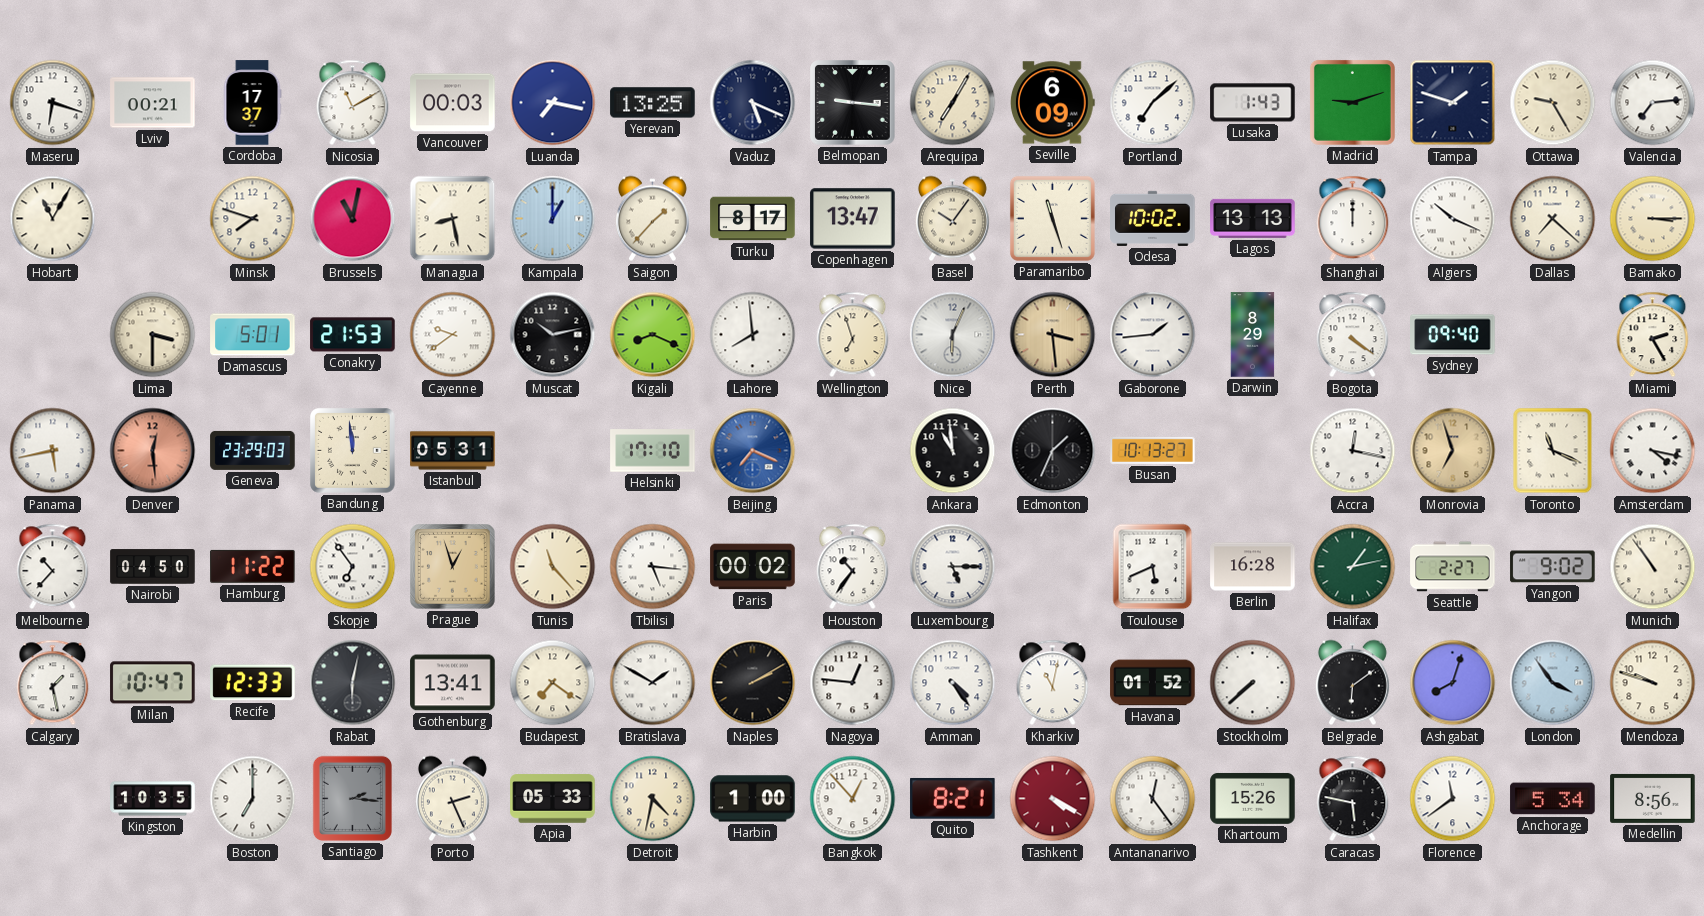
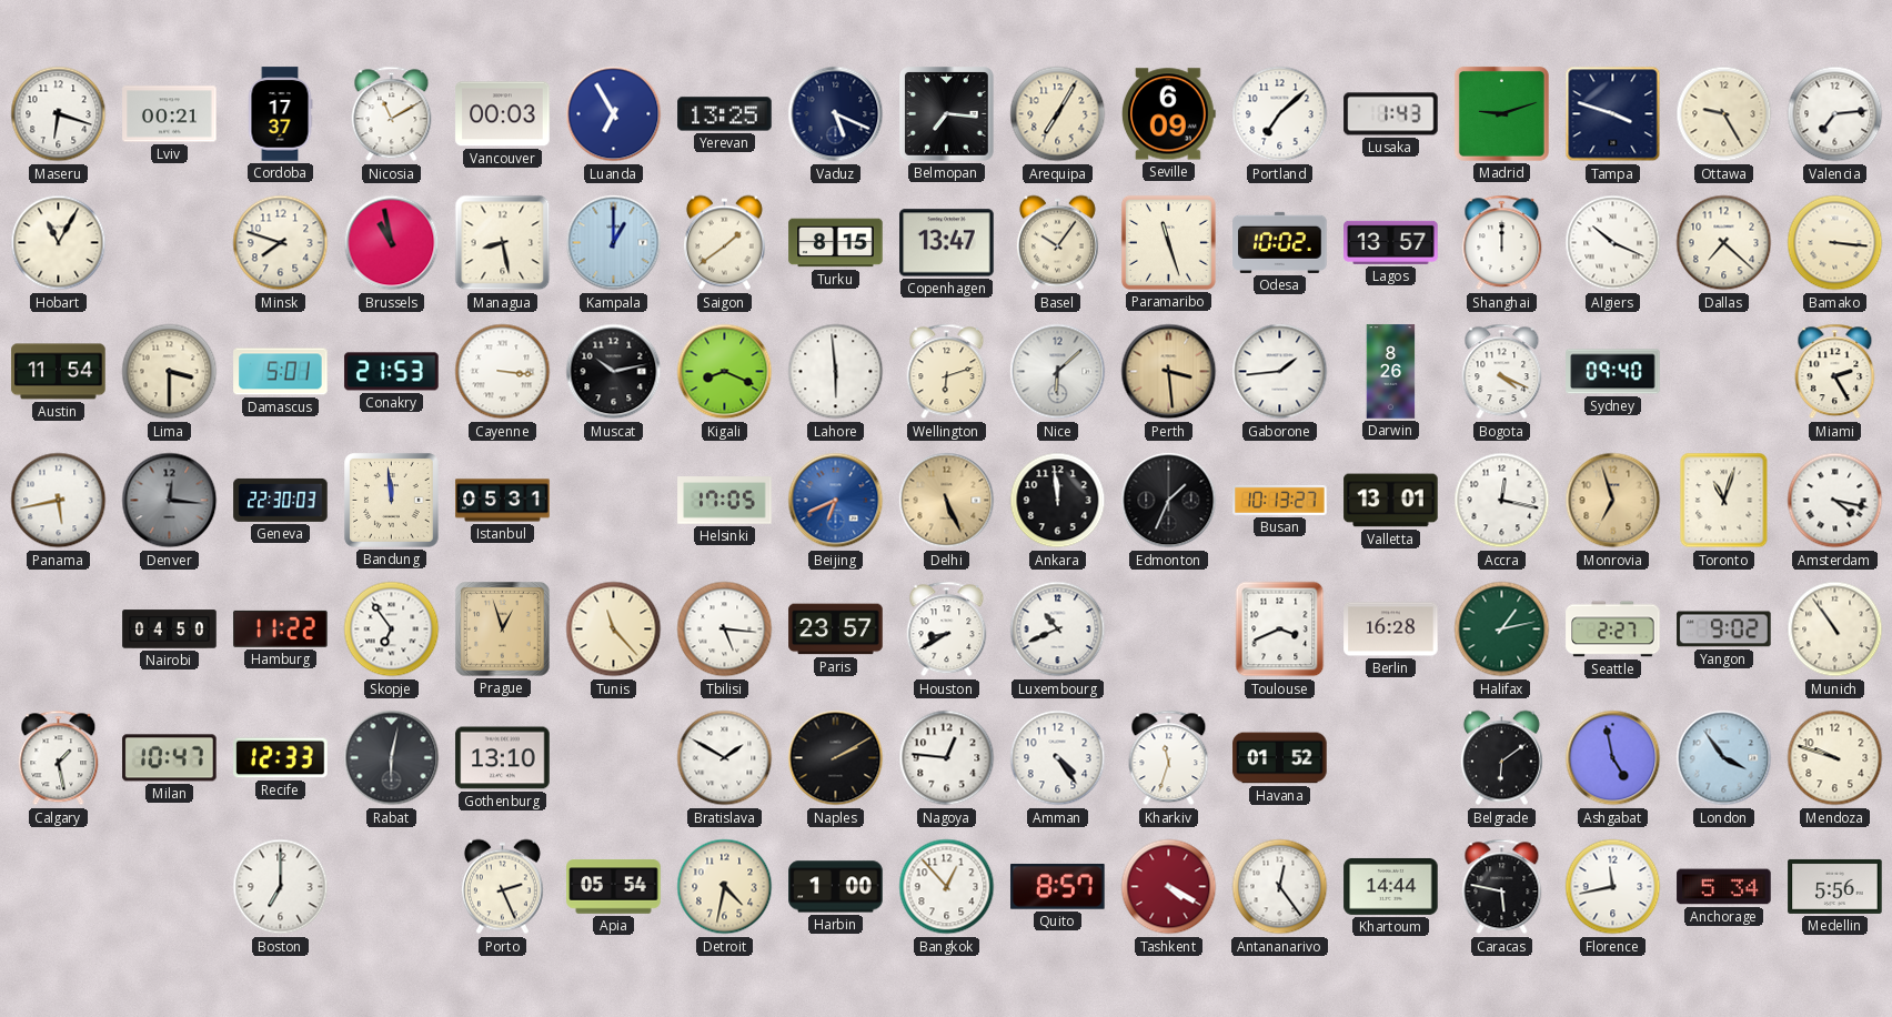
Luanda: 7:17 -> 6:55 (614, 114)
Belmopan: 9:16 -> 7:16 (947, 114)
Tampa: 1:48 -> 3:48 (1613, 114)
Brussels: 11:02 -> 10:58 (392, 243)
Saigon: 1:37 -> 1:39 (724, 243)
Turku: 8:17 -> 8:15 (836, 243)
Lagos: 13:13 -> 13:57 (1391, 242)
Bamako: 3:15 -> 3:16 (1835, 243)
Austin: none -> 11:54 (59, 372)
Cayenne: 9:39 -> 3:16 (503, 372)
Lahore: 7:59 -> 5:59 (836, 372)
Wellington: 6:57 -> 6:12 (947, 372)
Nice: 6:04 -> 6:08 (1058, 372)
Darwin: 8:29 -> 8:26 (1391, 372)
Bogota: 4:21 -> 4:19 (1502, 372)
Denver: 12:29 -> 12:16 (170, 501)
Denver dial: salmon -> grey (170, 501)
Geneva: 23:29 -> 22:30 (281, 500)
Helsinki: 17:10 -> 17:05 (725, 501)
Beijing: 7:19 -> 6:41 (836, 501)
Delhi: none -> 5:26 (947, 501)
Ankara: 10:59 -> 11:59 (1058, 501)
Valletta: none -> 13:01 (1391, 501)
Toronto: 11:19 -> 11:03 (1724, 501)
Melbourne: 10:37 -> none (53, 567)
Paris: 00:02 -> 23:57 (836, 630)
Houston: 10:36 -> 8:40 (947, 630)
Luxembourg: 5:15 -> 10:41 (1058, 630)
Toulouse: 5:41 -> 3:41 (1280, 630)
Gothenburg: 13:41 -> 13:10 (503, 758)
Budapest: 7:21 -> none (553, 683)
Kharkiv: 11:02 -> 11:33 (1169, 758)
Stockholm: 7:38 -> none (1253, 683)
Ashgabat: 8:03 -> 4:58 (1613, 758)
Kingston: 10:35 -> none (153, 799)
Santiago: 2:16 -> none (352, 798)
Apia: 05:33 -> 05:54 (614, 887)
Quito: 8:21 -> 8:57 (1058, 887)
Khartoum: 15:26 -> 14:44 (1391, 886)
Florence: 11:39 -> 11:43 (1613, 887)
Medellin: 8:56 -> 5:56 (1835, 886)
